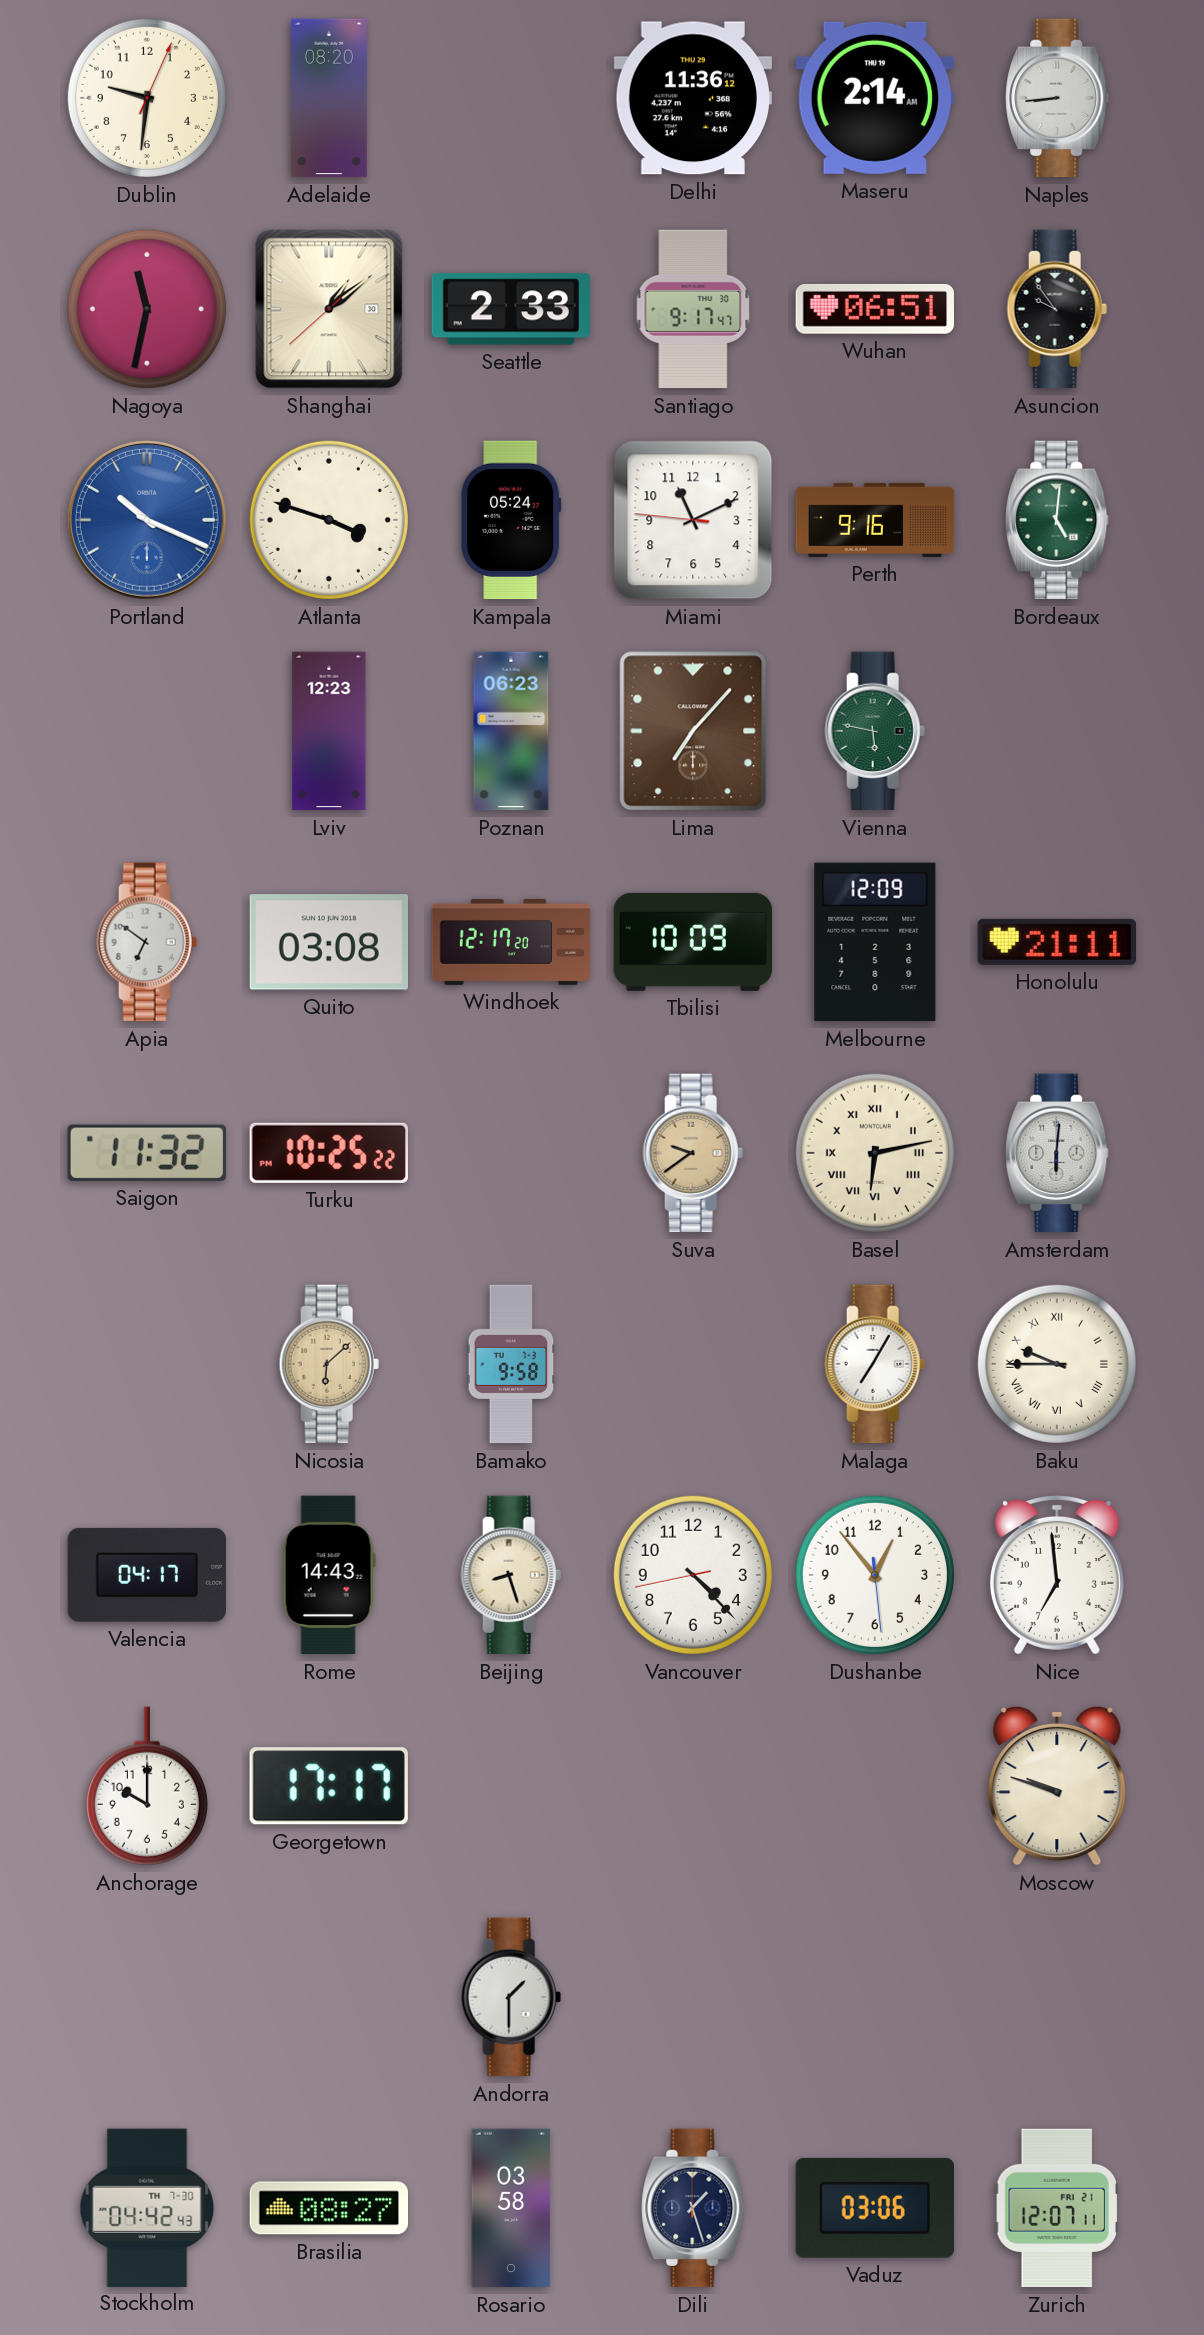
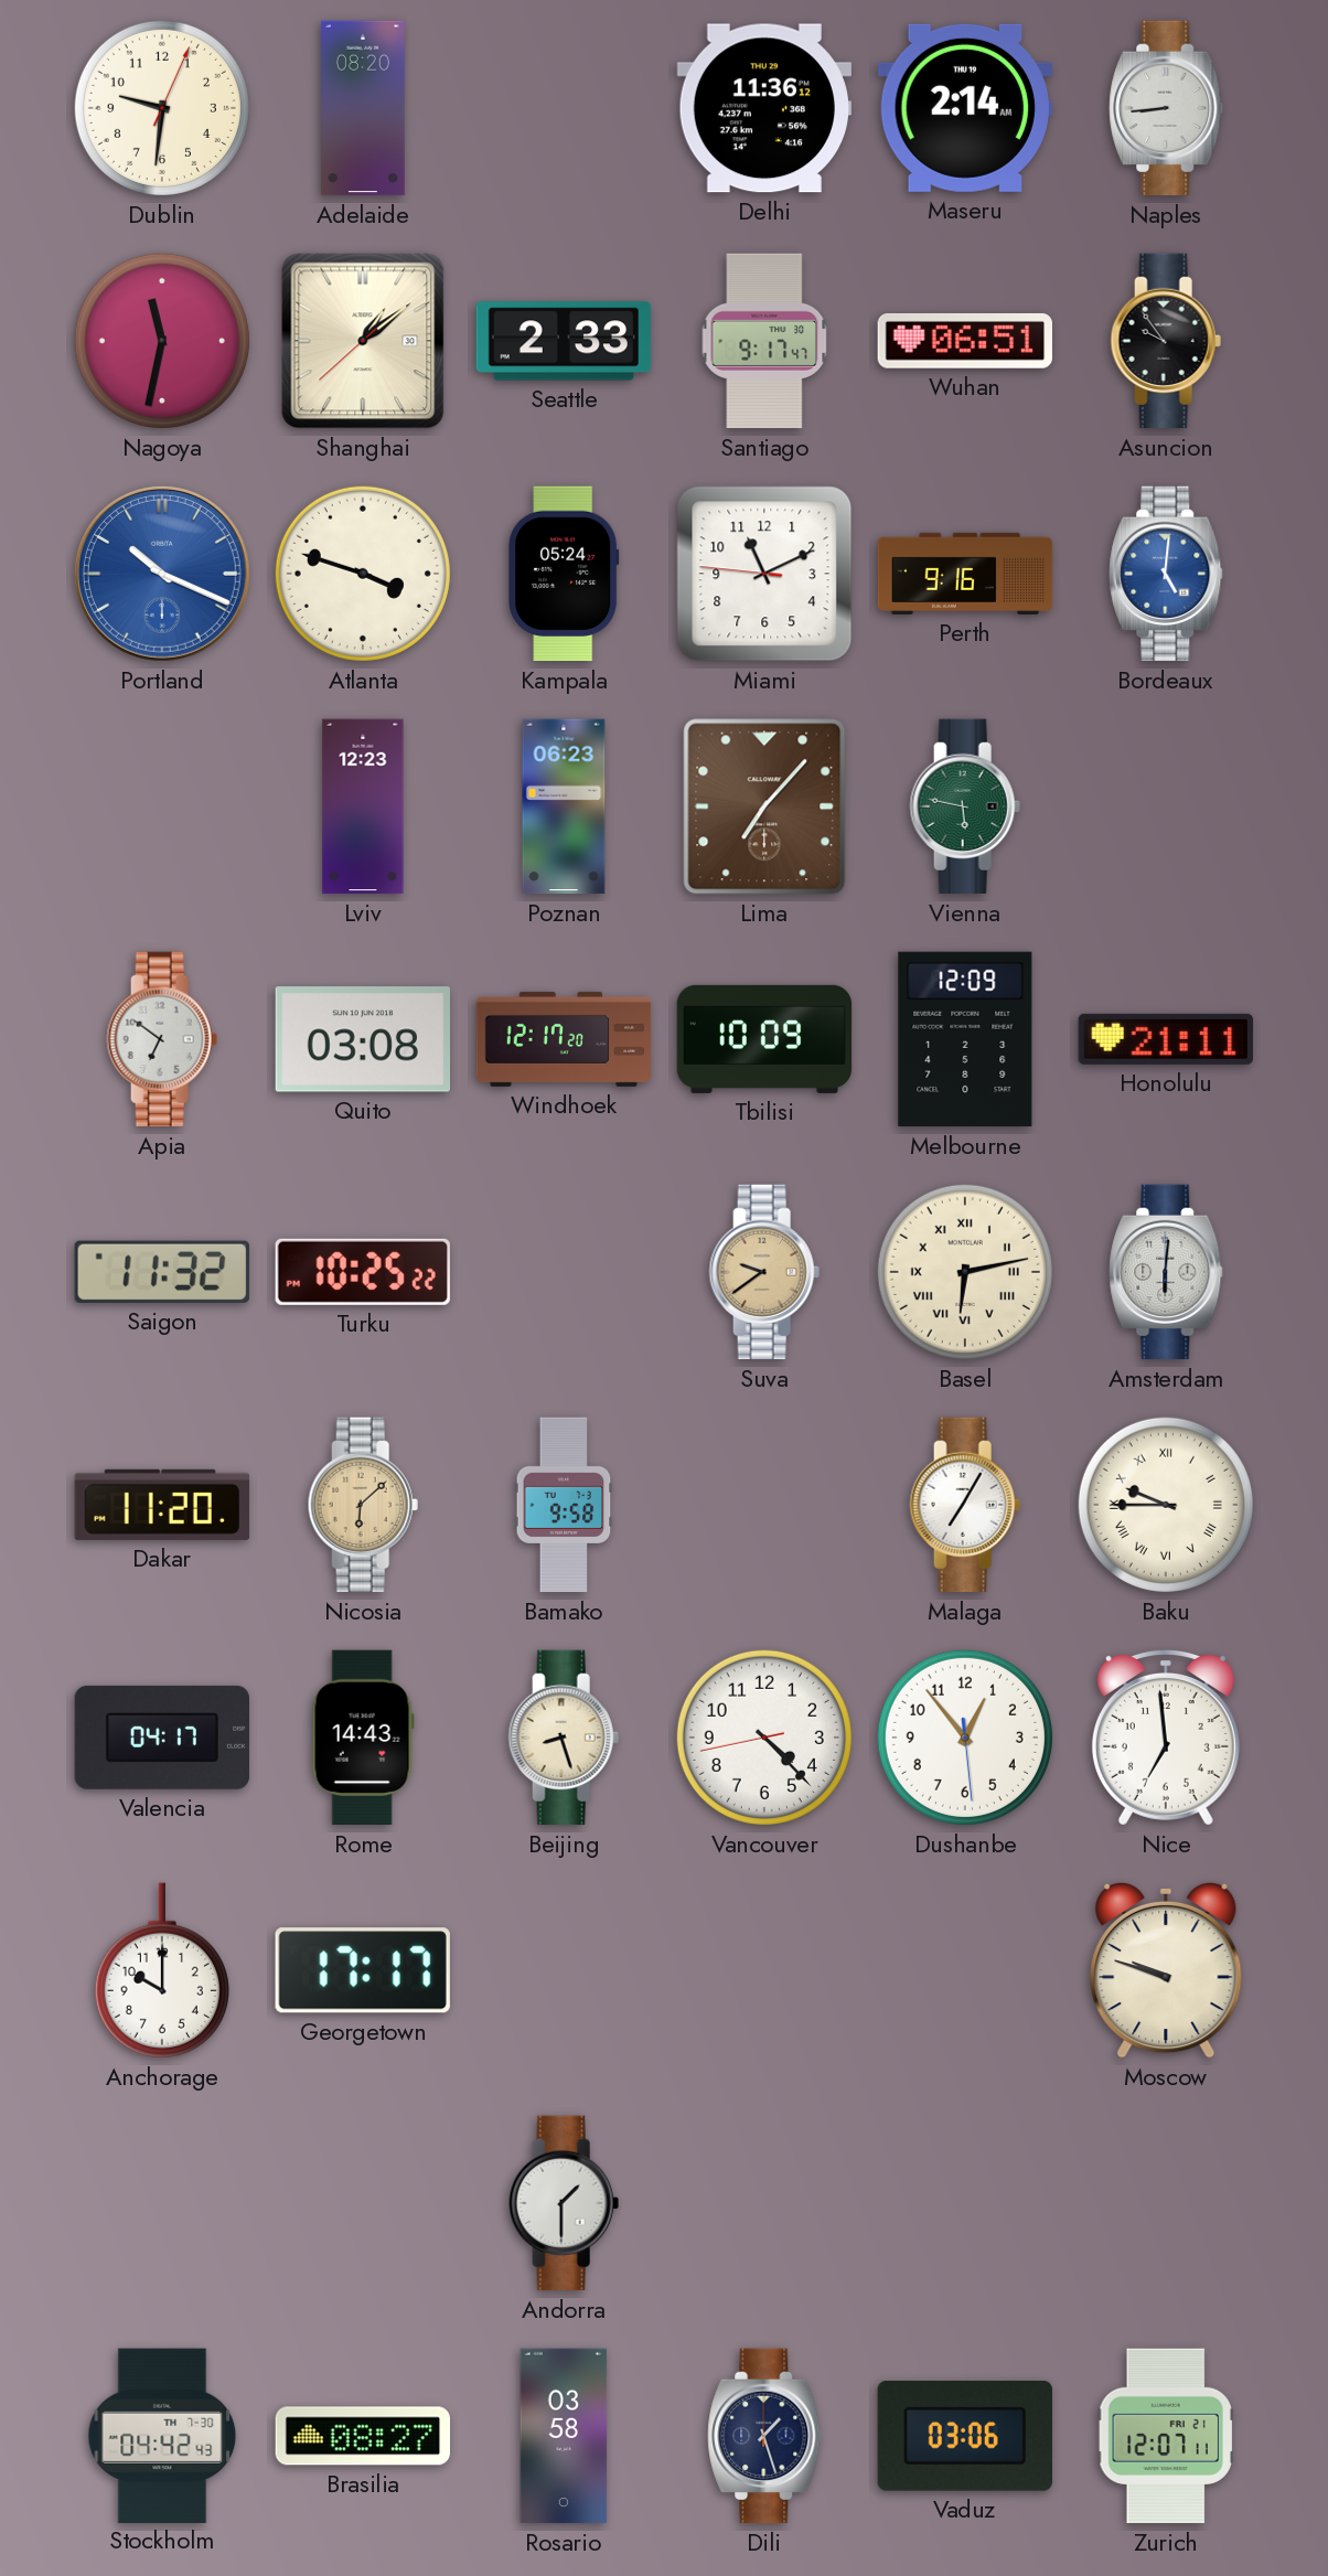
Bordeaux dial: green -> blue (1166, 574)
Dakar: none -> 11:20 (162, 1505)
